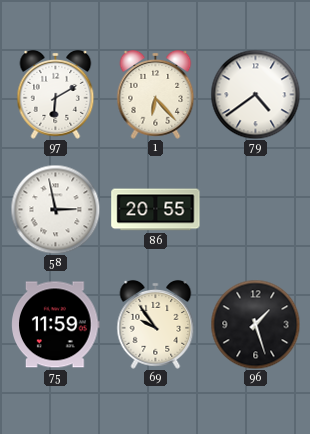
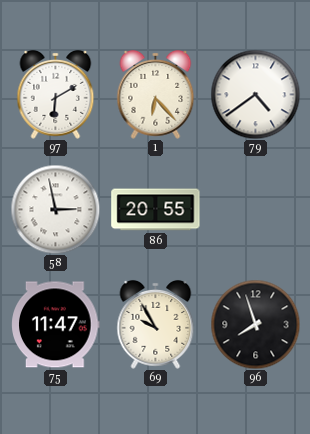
75: 11:59 -> 11:47 (56, 325)
69: 9:54 -> 9:55 (156, 324)
96: 1:27 -> 7:57 (255, 324)
